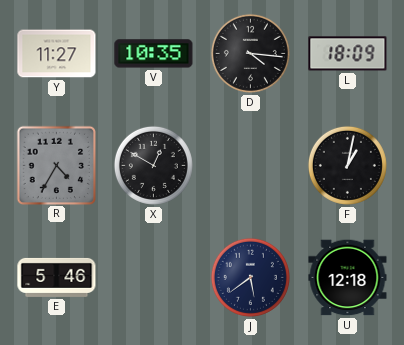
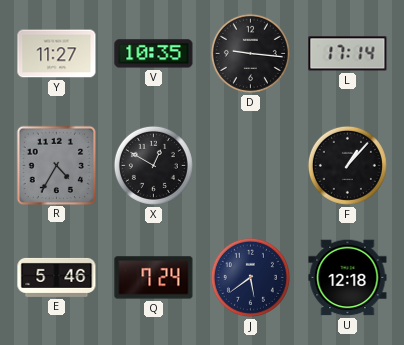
D: 4:16 -> 9:16 (250, 53)
L: 18:09 -> 17:14 (348, 54)
F: 1:02 -> 1:07 (347, 165)
Q: none -> 7:24 (154, 278)
